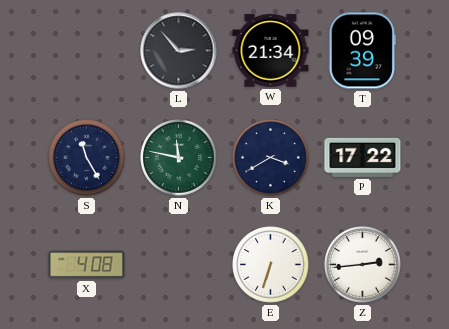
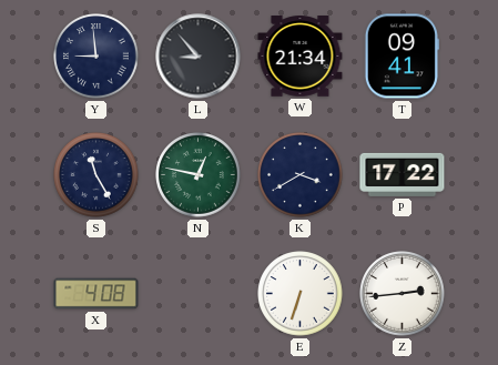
Y: none -> 8:59 (96, 57)
L: 2:53 -> 8:53 (199, 57)
T: 09:39 -> 09:41 (402, 57)
N: 11:47 -> 12:47 (199, 175)
